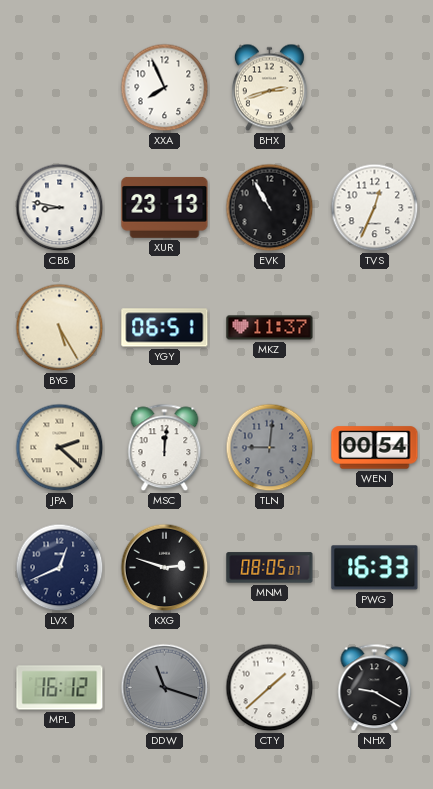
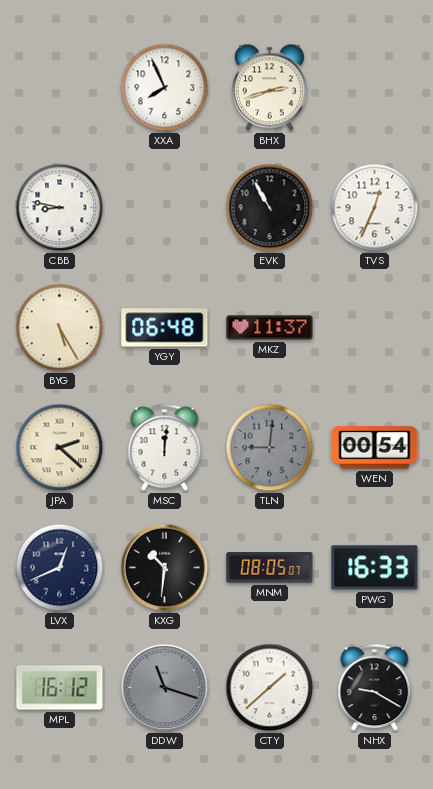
XUR: 23:13 -> none (165, 207)
YGY: 06:51 -> 06:48 (165, 328)
KXG: 2:48 -> 10:31 (165, 568)
